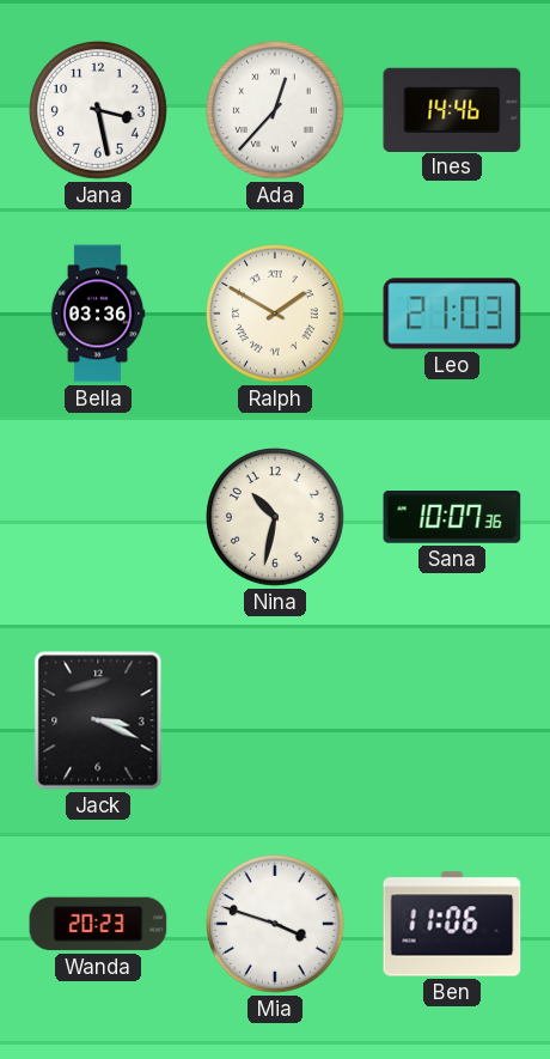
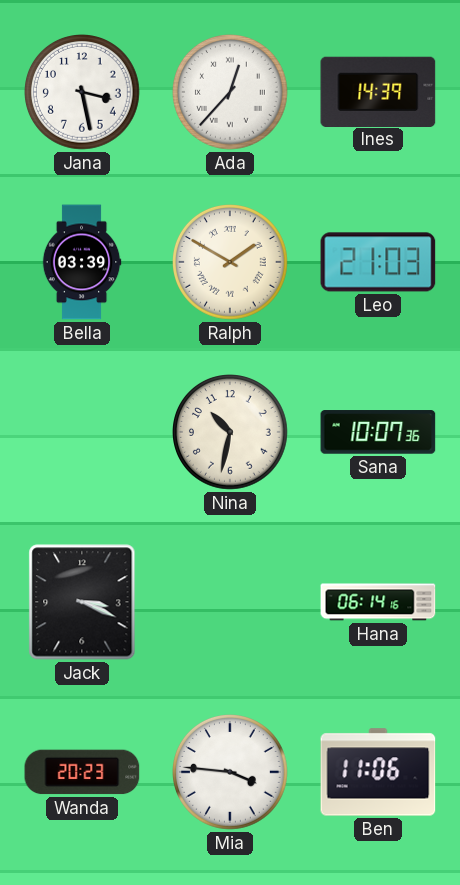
Ines: 14:46 -> 14:39 (378, 91)
Bella: 03:36 -> 03:39 (82, 262)
Hana: none -> 06:14 (378, 602)
Mia: 3:48 -> 3:46 (231, 773)
